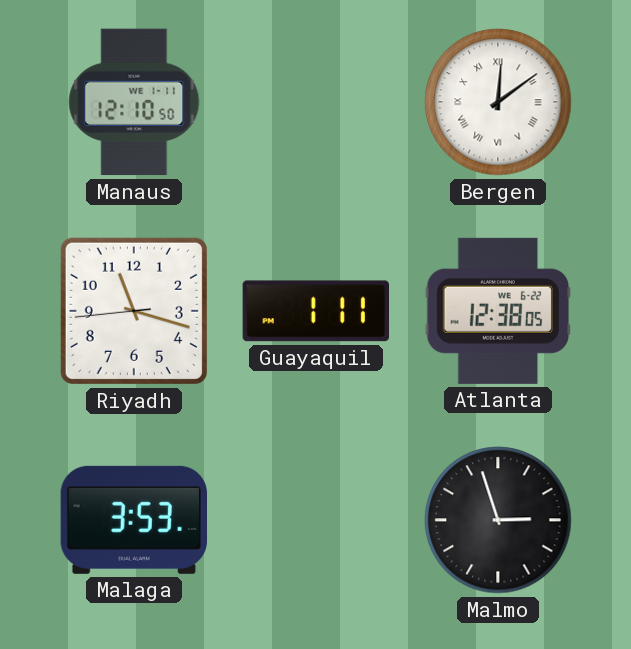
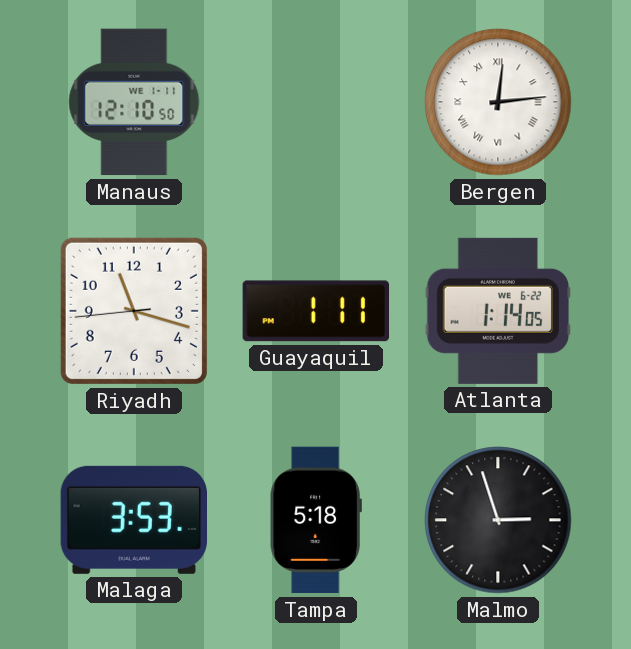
Bergen: 12:09 -> 12:14 (498, 102)
Atlanta: 12:38 -> 1:14 (498, 311)
Tampa: none -> 5:18 (316, 520)
